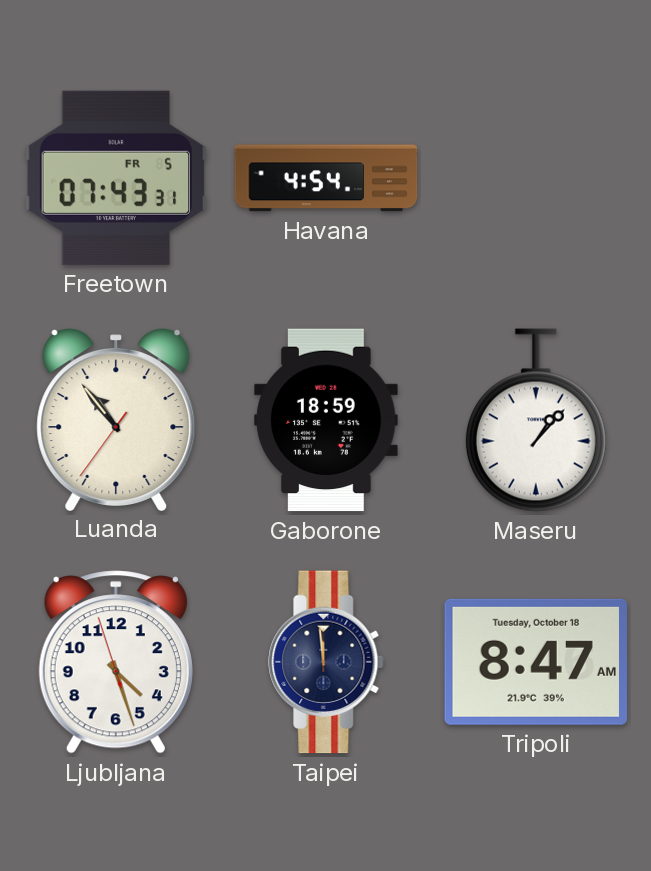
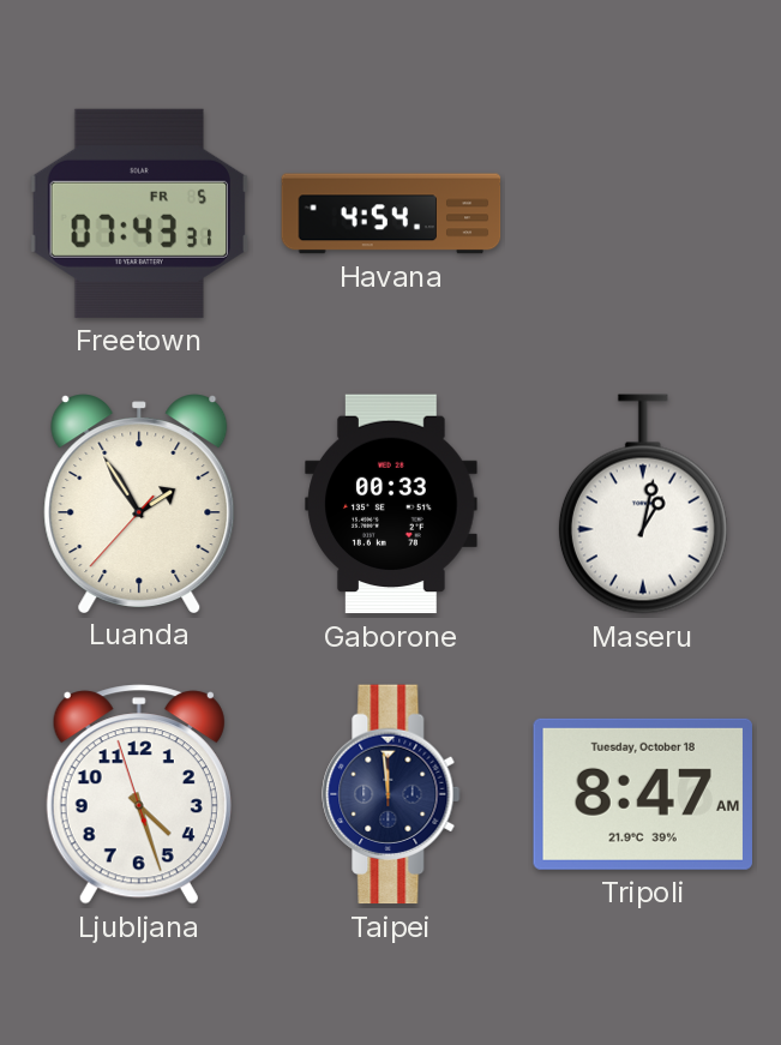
Luanda: 10:53 -> 1:54 (139, 503)
Gaborone: 18:59 -> 00:33 (391, 504)
Maseru: 1:07 -> 1:02 (643, 504)
